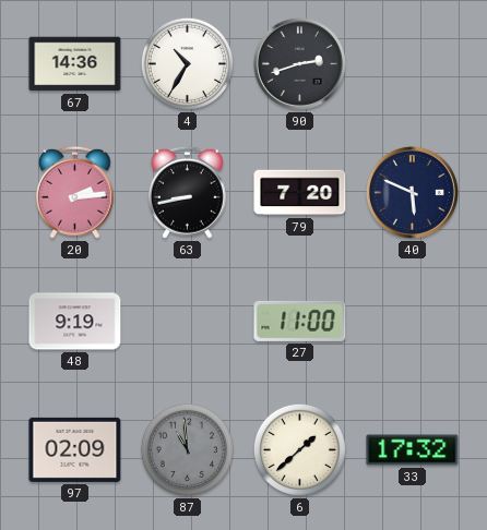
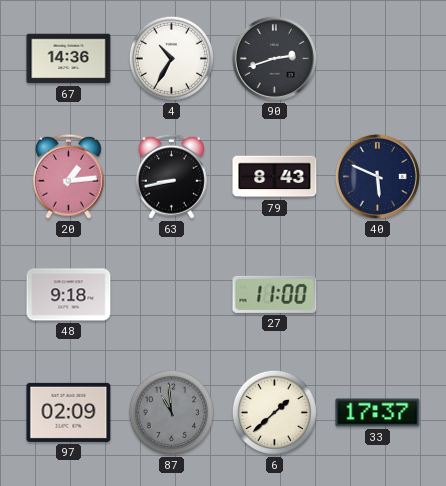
20: 2:14 -> 1:14 (68, 176)
79: 7:20 -> 8:43 (275, 177)
48: 9:19 -> 9:18 (69, 295)
33: 17:32 -> 17:37 (378, 413)
